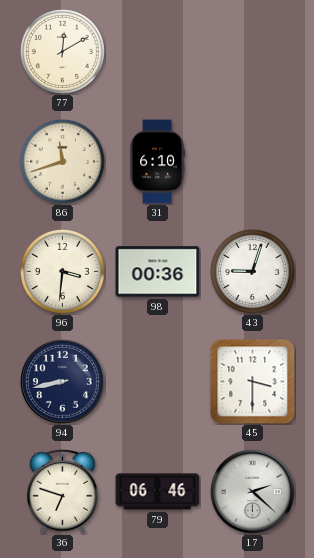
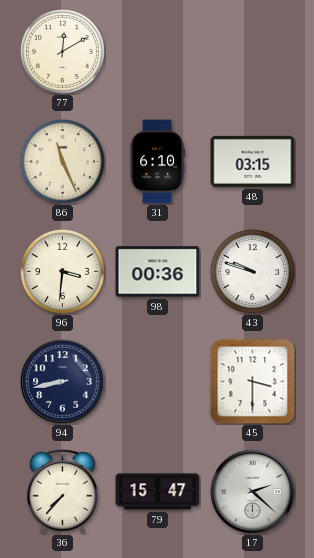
86: 11:42 -> 11:26 (62, 161)
48: none -> 03:15 (253, 161)
43: 9:03 -> 9:48 (252, 271)
36: 6:48 -> 7:37 (63, 491)
79: 06:46 -> 15:47 (158, 492)
